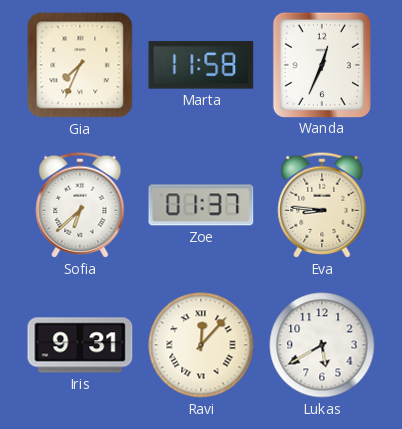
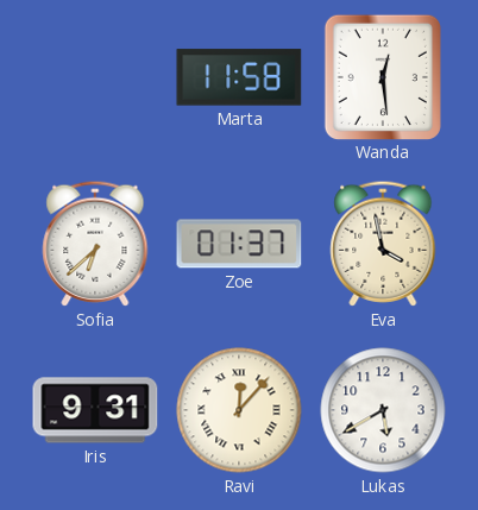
Gia: 7:34 -> none (80, 65)
Wanda: 12:34 -> 12:29 (383, 76)
Eva: 8:46 -> 3:58 (383, 244)
